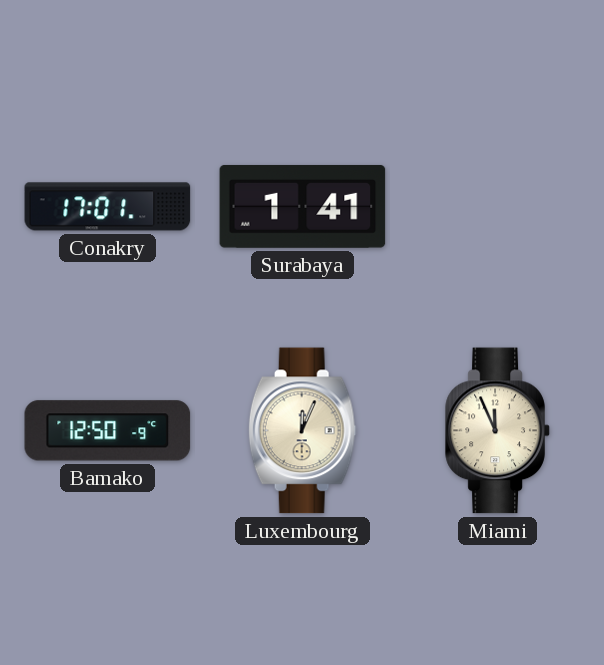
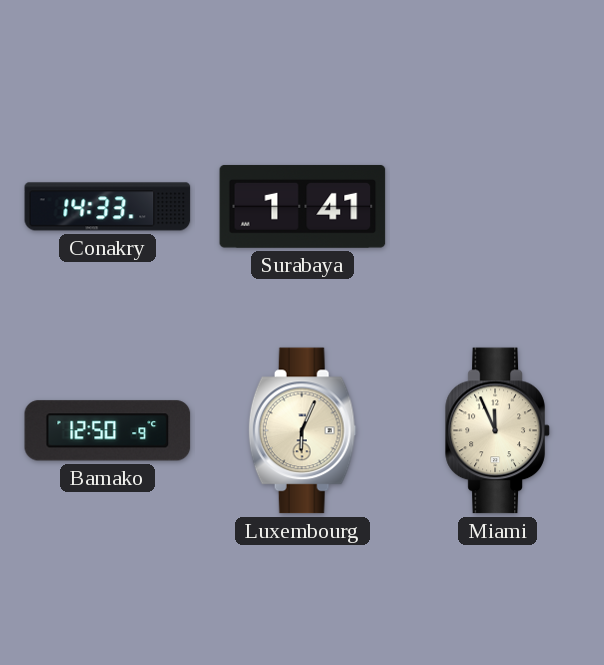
Conakry: 17:01 -> 14:33 (108, 207)
Luxembourg: 12:04 -> 6:04 (302, 431)
